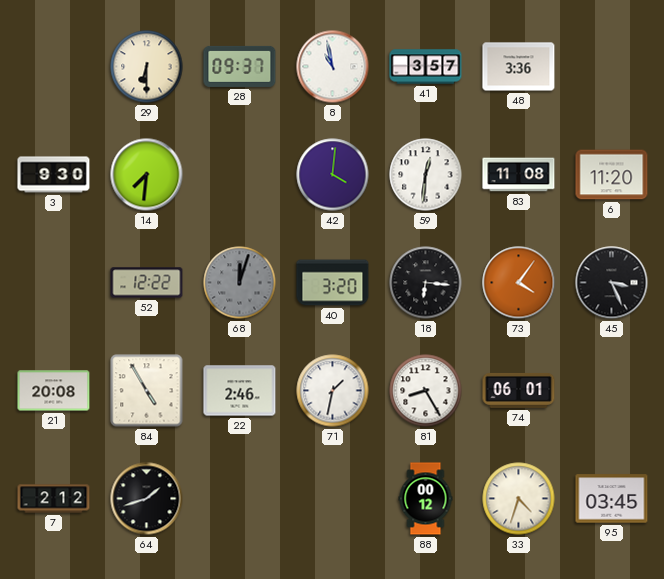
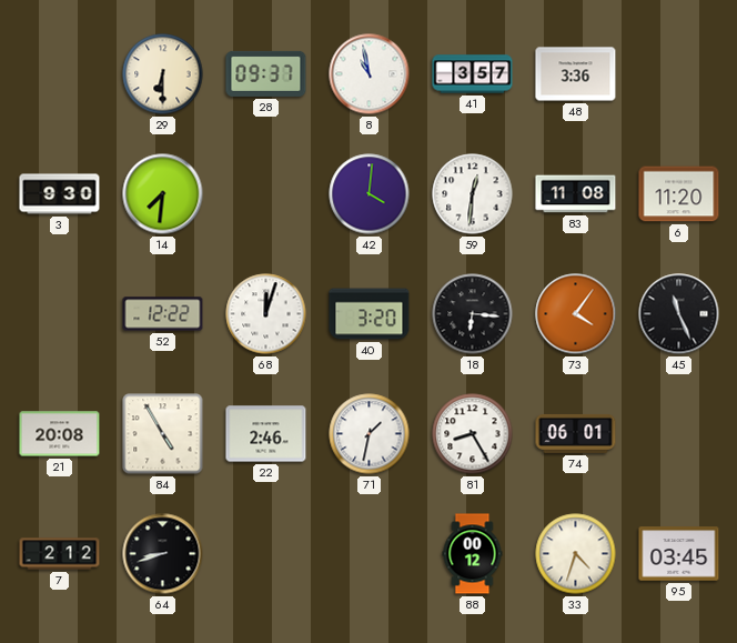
68 dial: grey -> white (266, 314)
45: 3:26 -> 11:26 (679, 314)
64: 1:42 -> 8:42 (163, 554)
